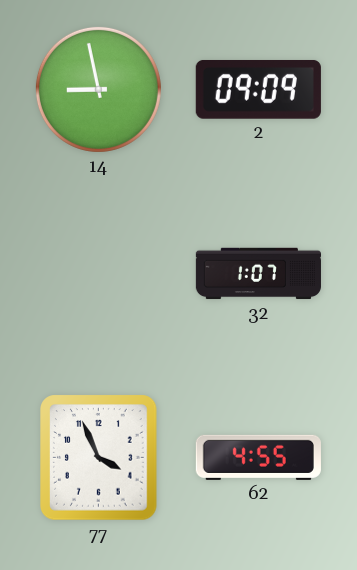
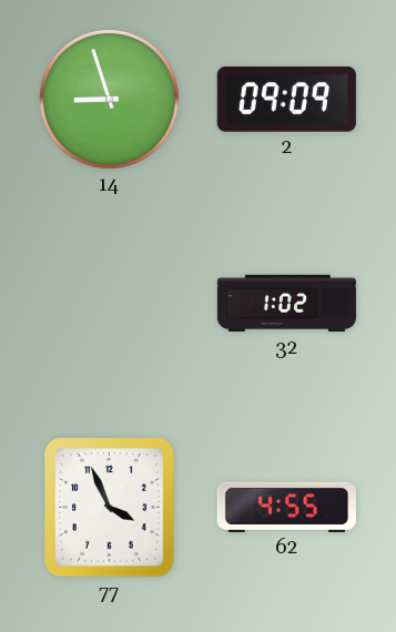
14: 8:58 -> 8:57 (109, 99)
32: 1:07 -> 1:02 (286, 304)
